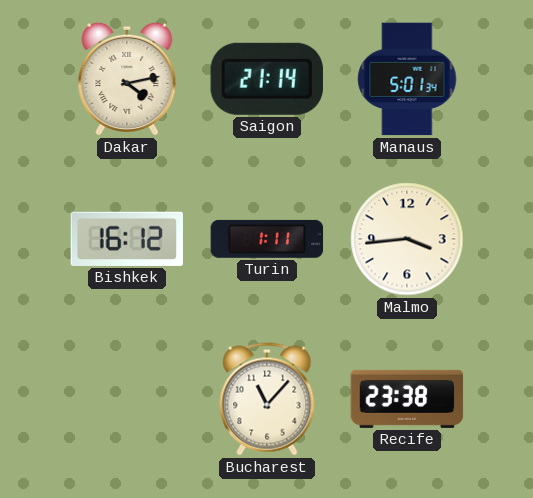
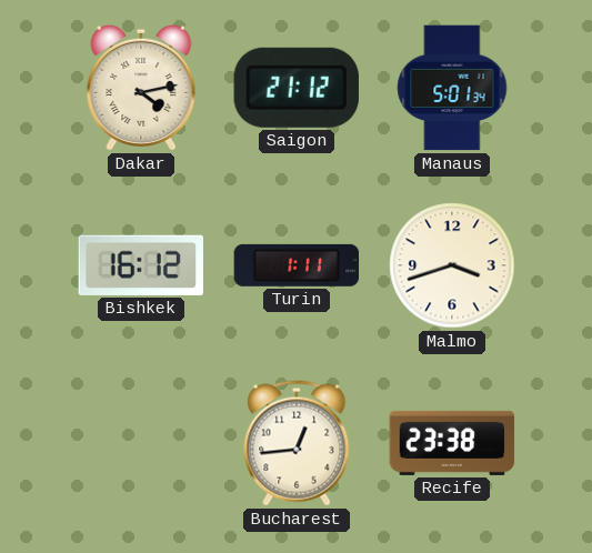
Saigon: 21:14 -> 21:12 (297, 88)
Malmo: 3:44 -> 3:42 (452, 265)
Bucharest: 11:07 -> 12:44 (297, 443)
